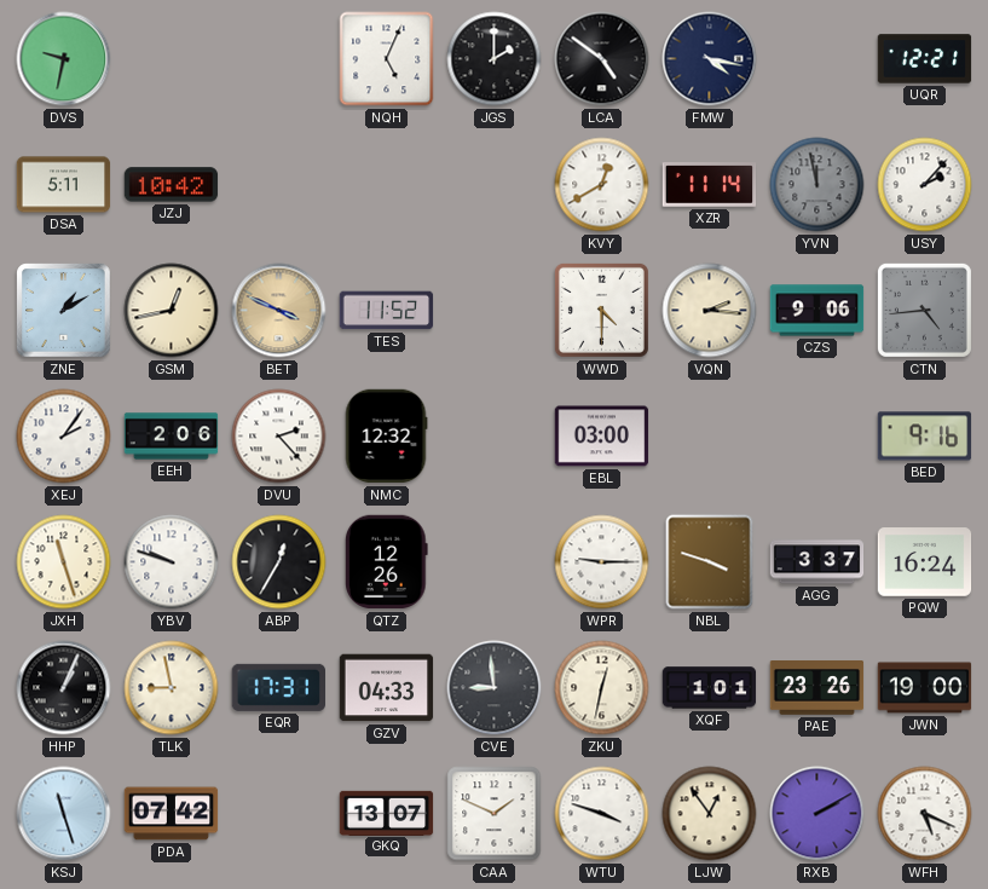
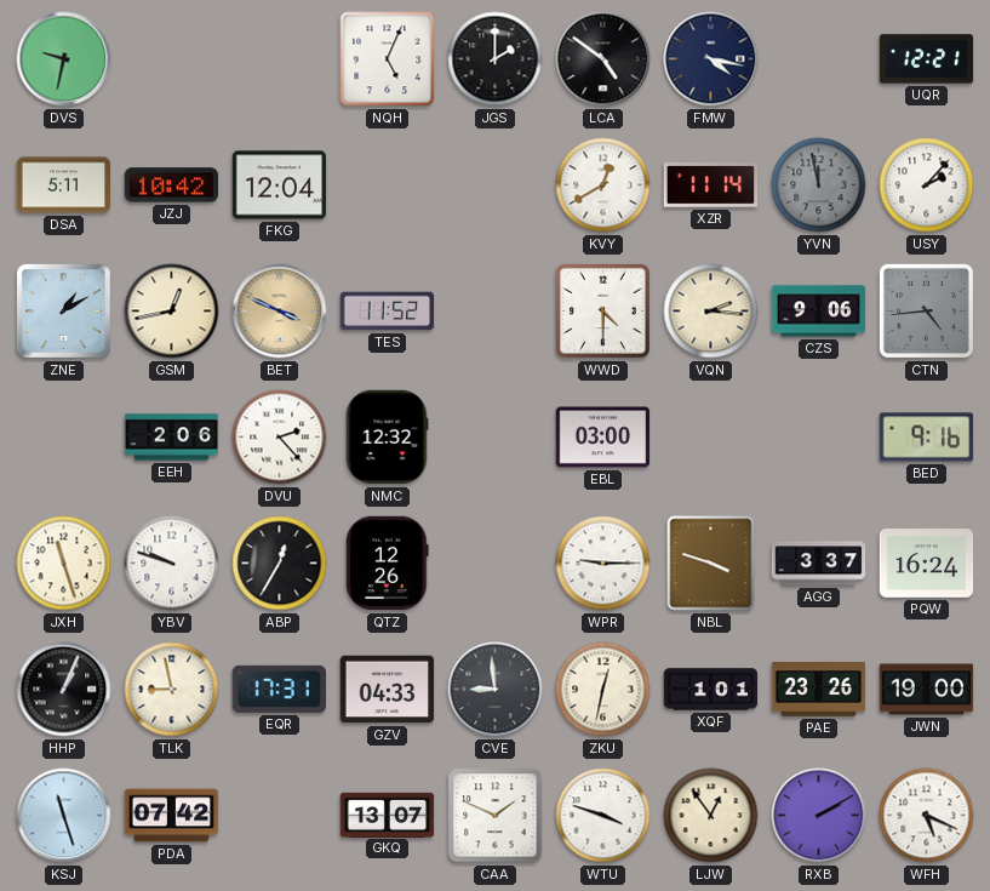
FKG: none -> 12:04 (280, 185)
XEJ: 2:06 -> none (64, 437)
